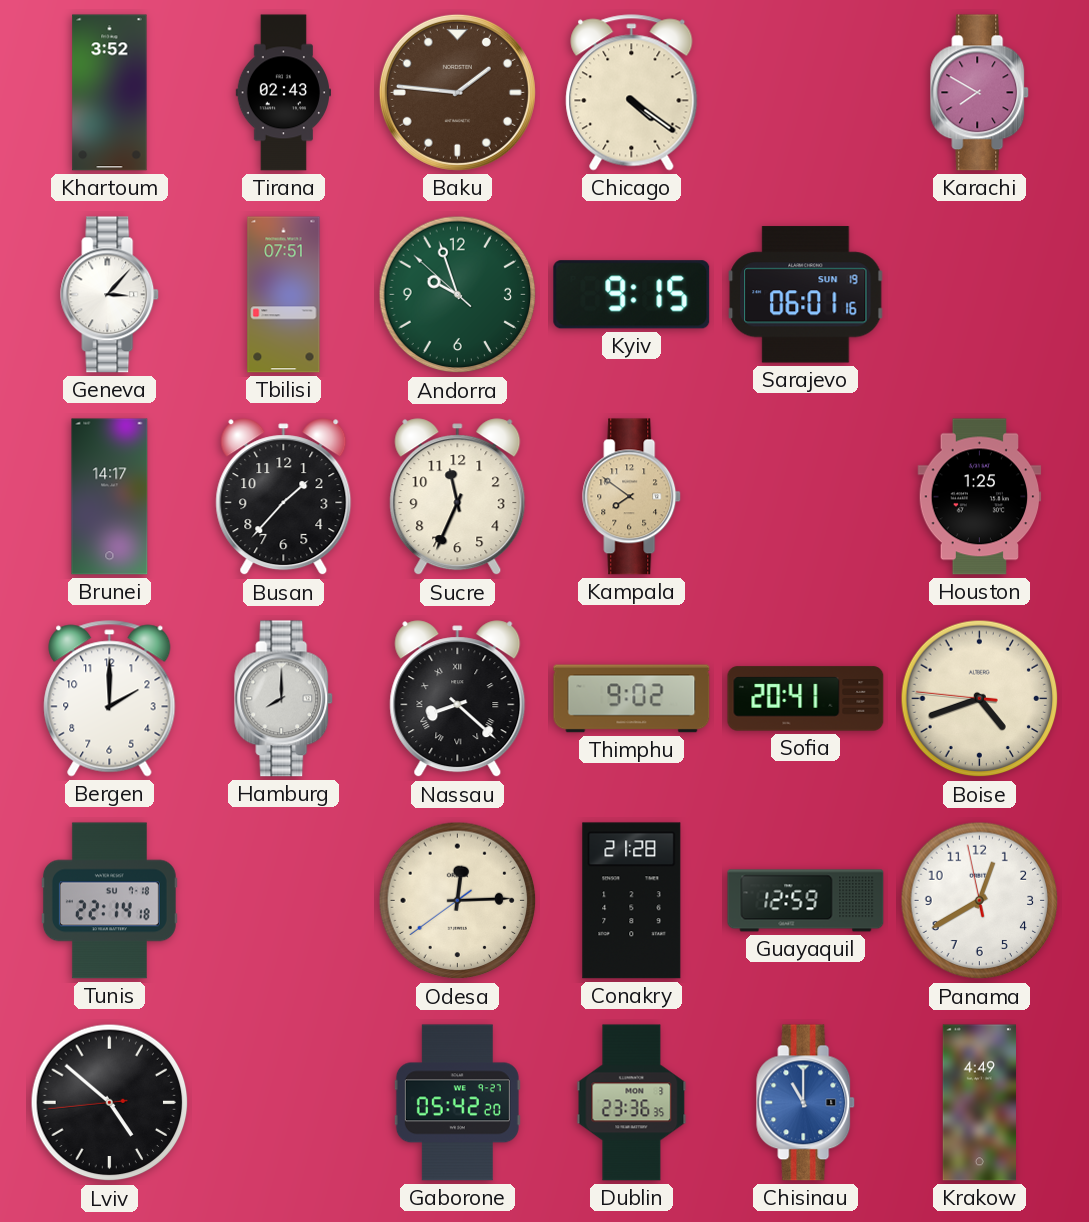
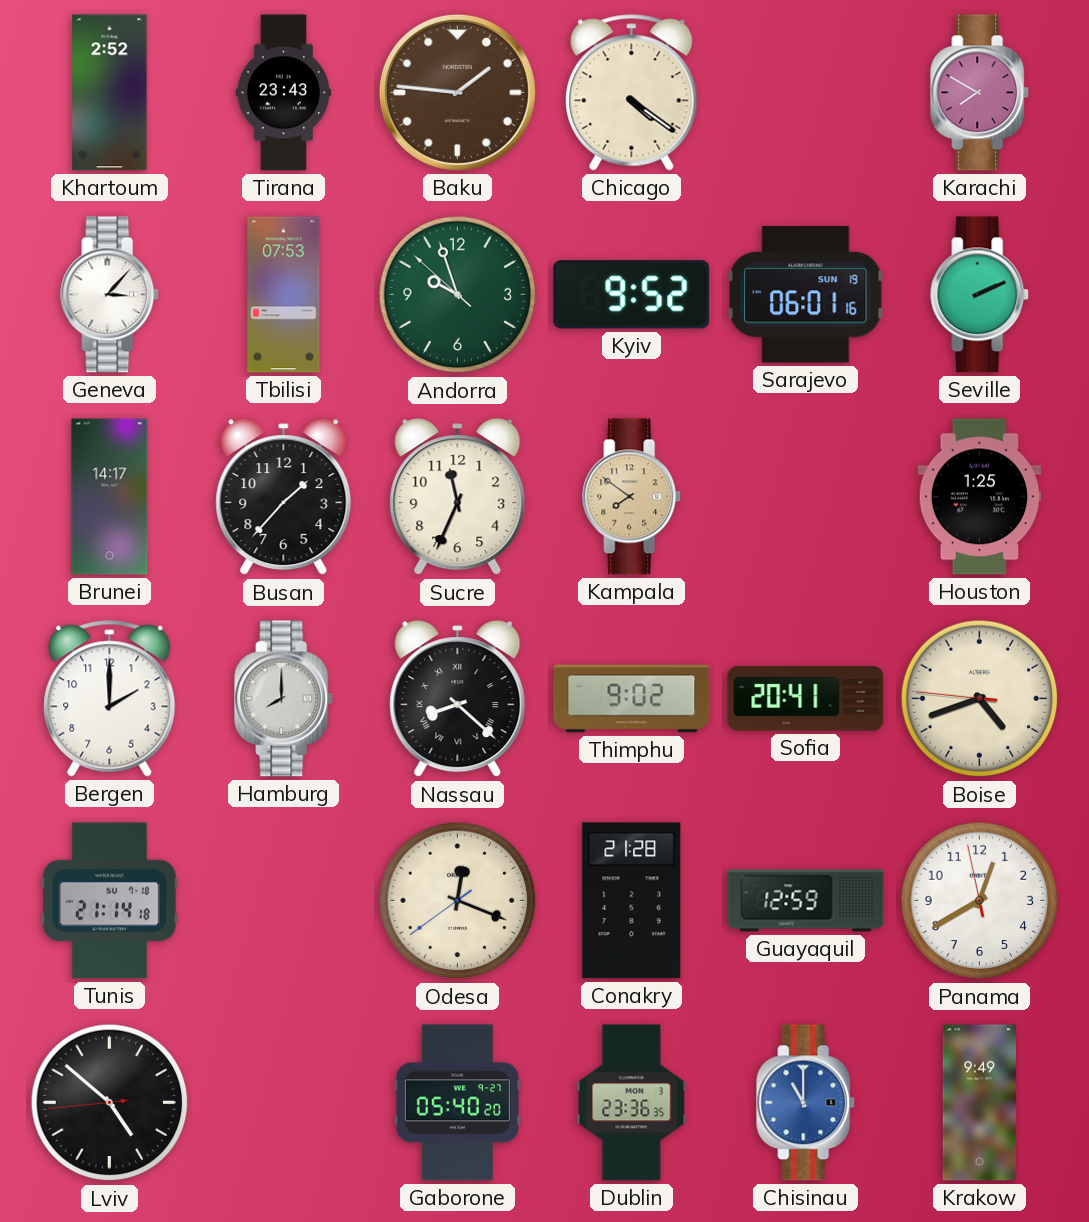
Khartoum: 3:52 -> 2:52 (110, 93)
Tirana: 02:43 -> 23:43 (283, 93)
Tbilisi: 07:51 -> 07:53 (284, 295)
Kyiv: 9:15 -> 9:52 (632, 295)
Seville: none -> 2:11 (980, 295)
Tunis: 22:14 -> 21:14 (109, 901)
Odesa: 12:14 -> 12:18 (458, 901)
Gaborone: 05:42 -> 05:40 (457, 1103)
Krakow: 4:49 -> 9:49 (979, 1103)
